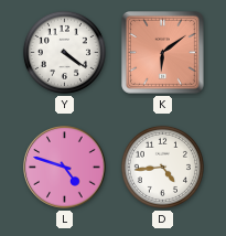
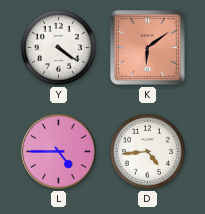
L: 4:48 -> 4:45 (59, 152)
